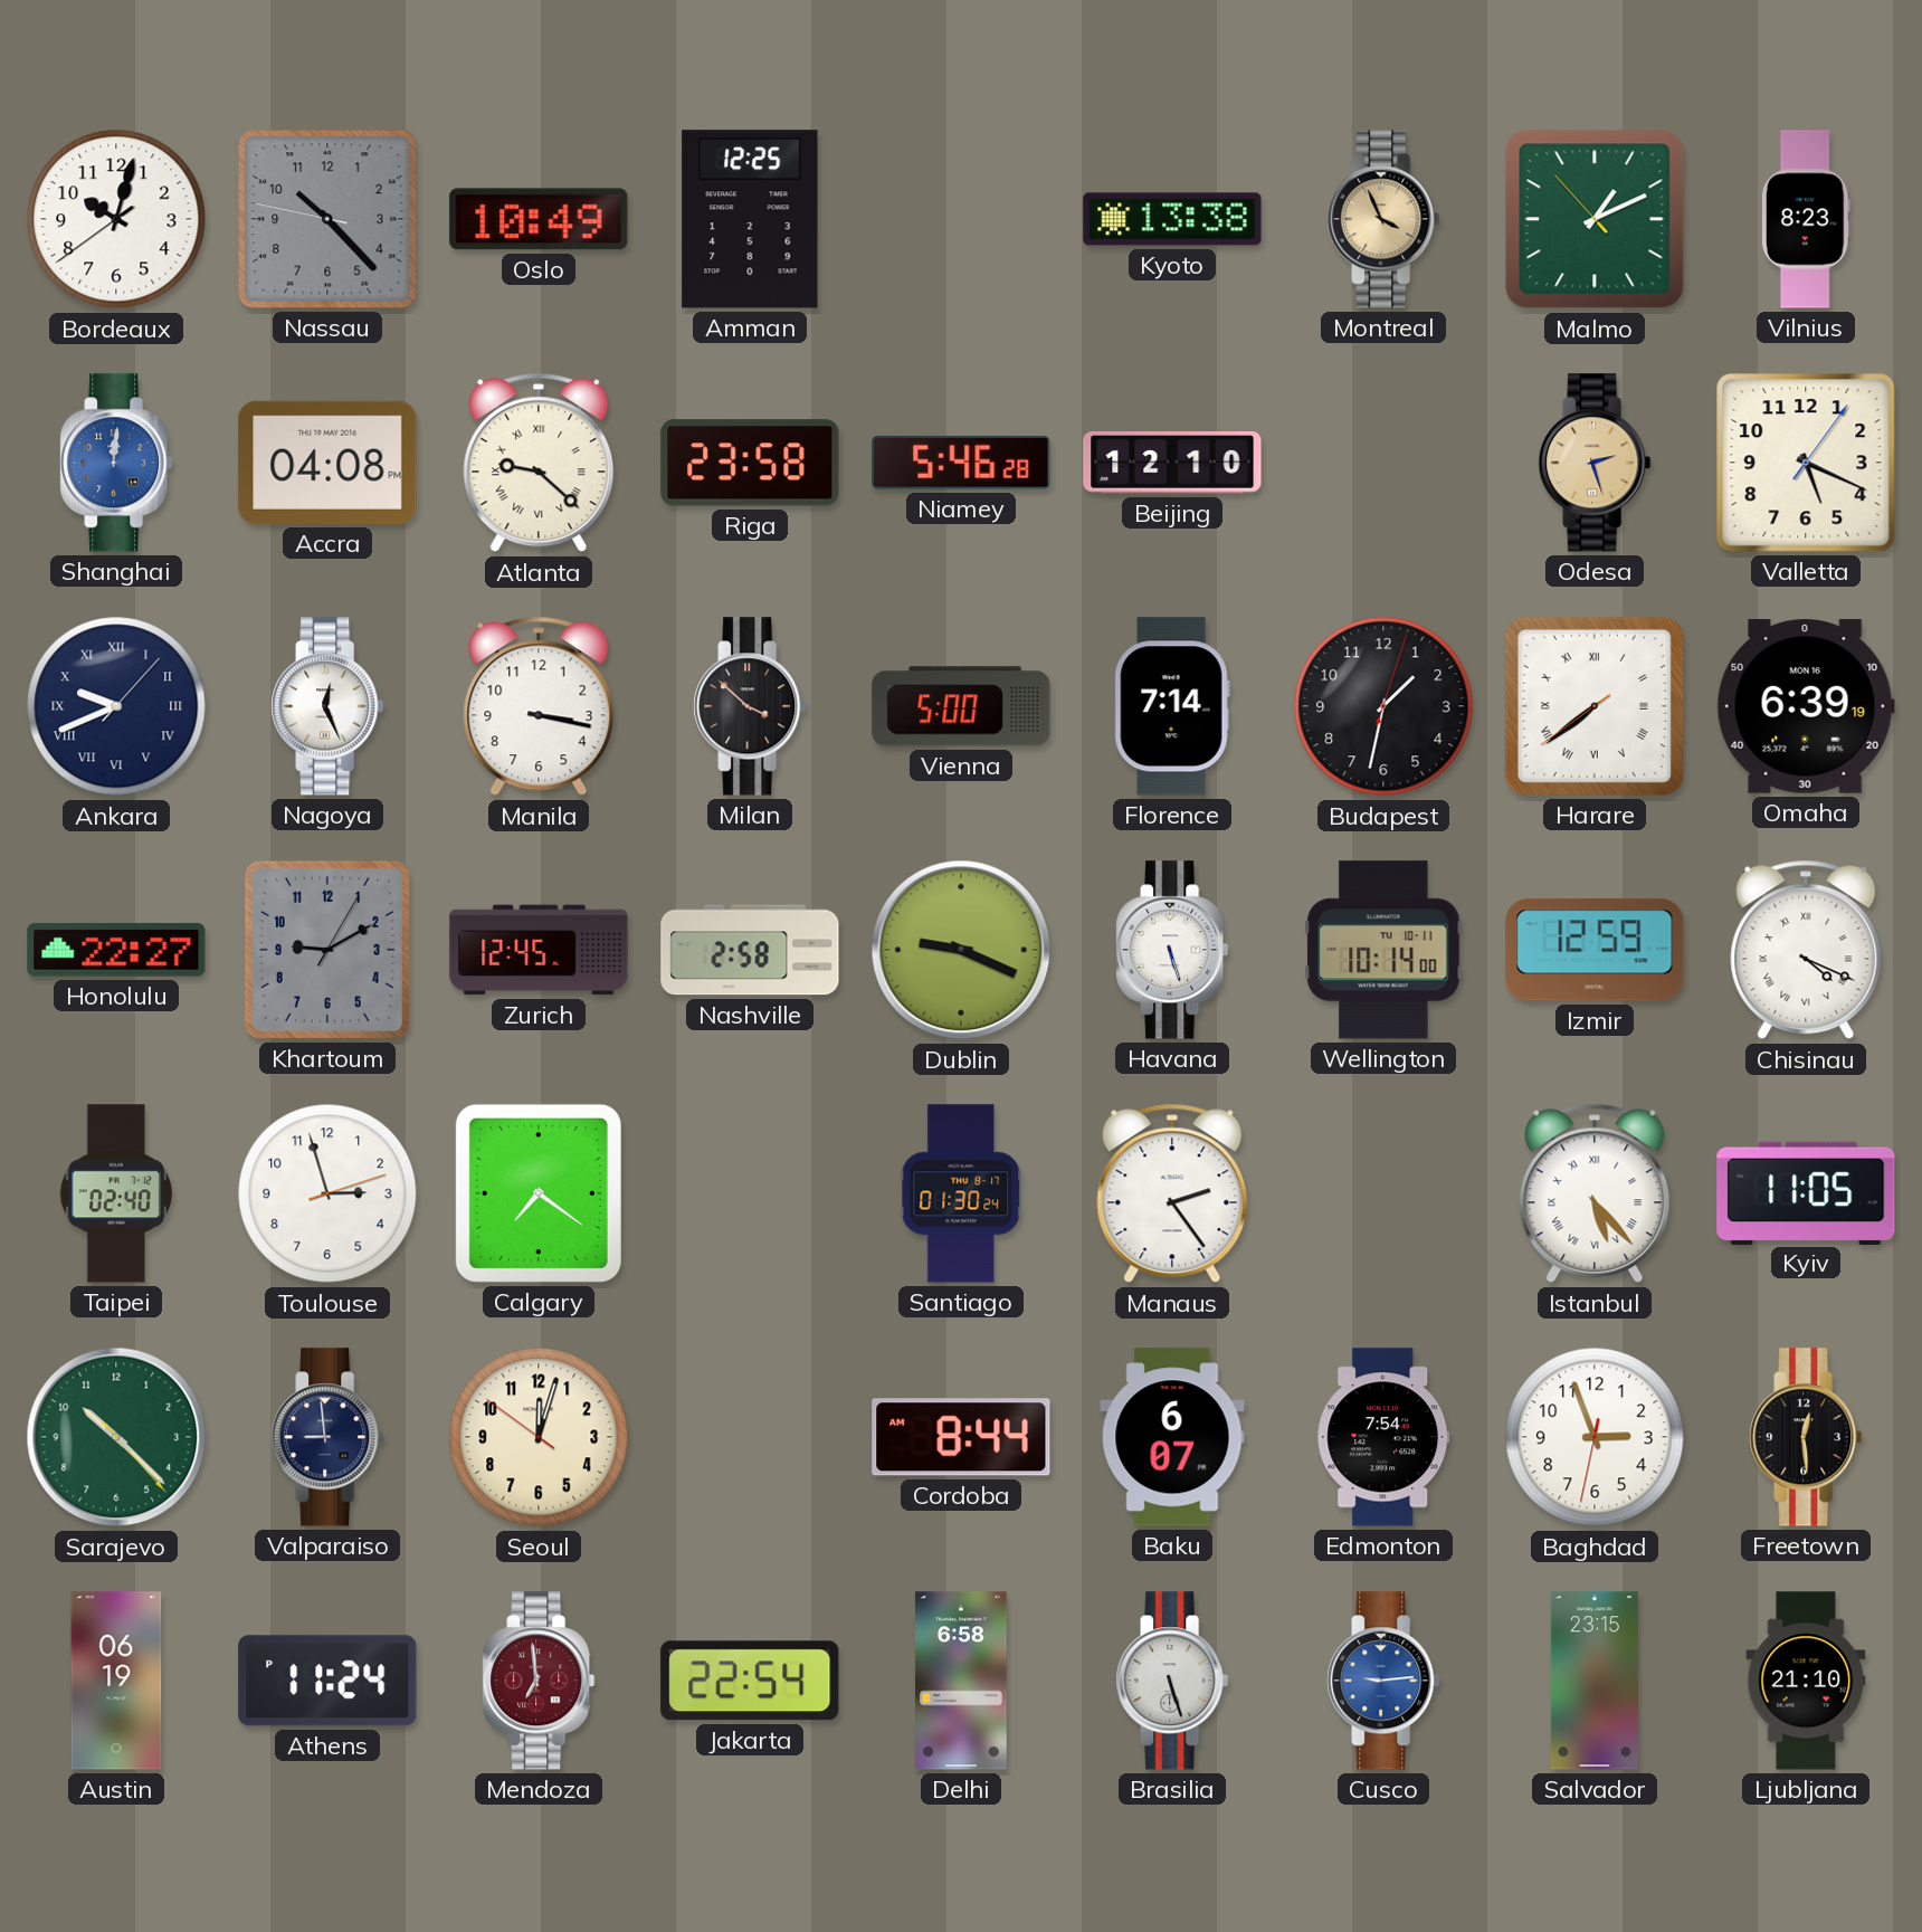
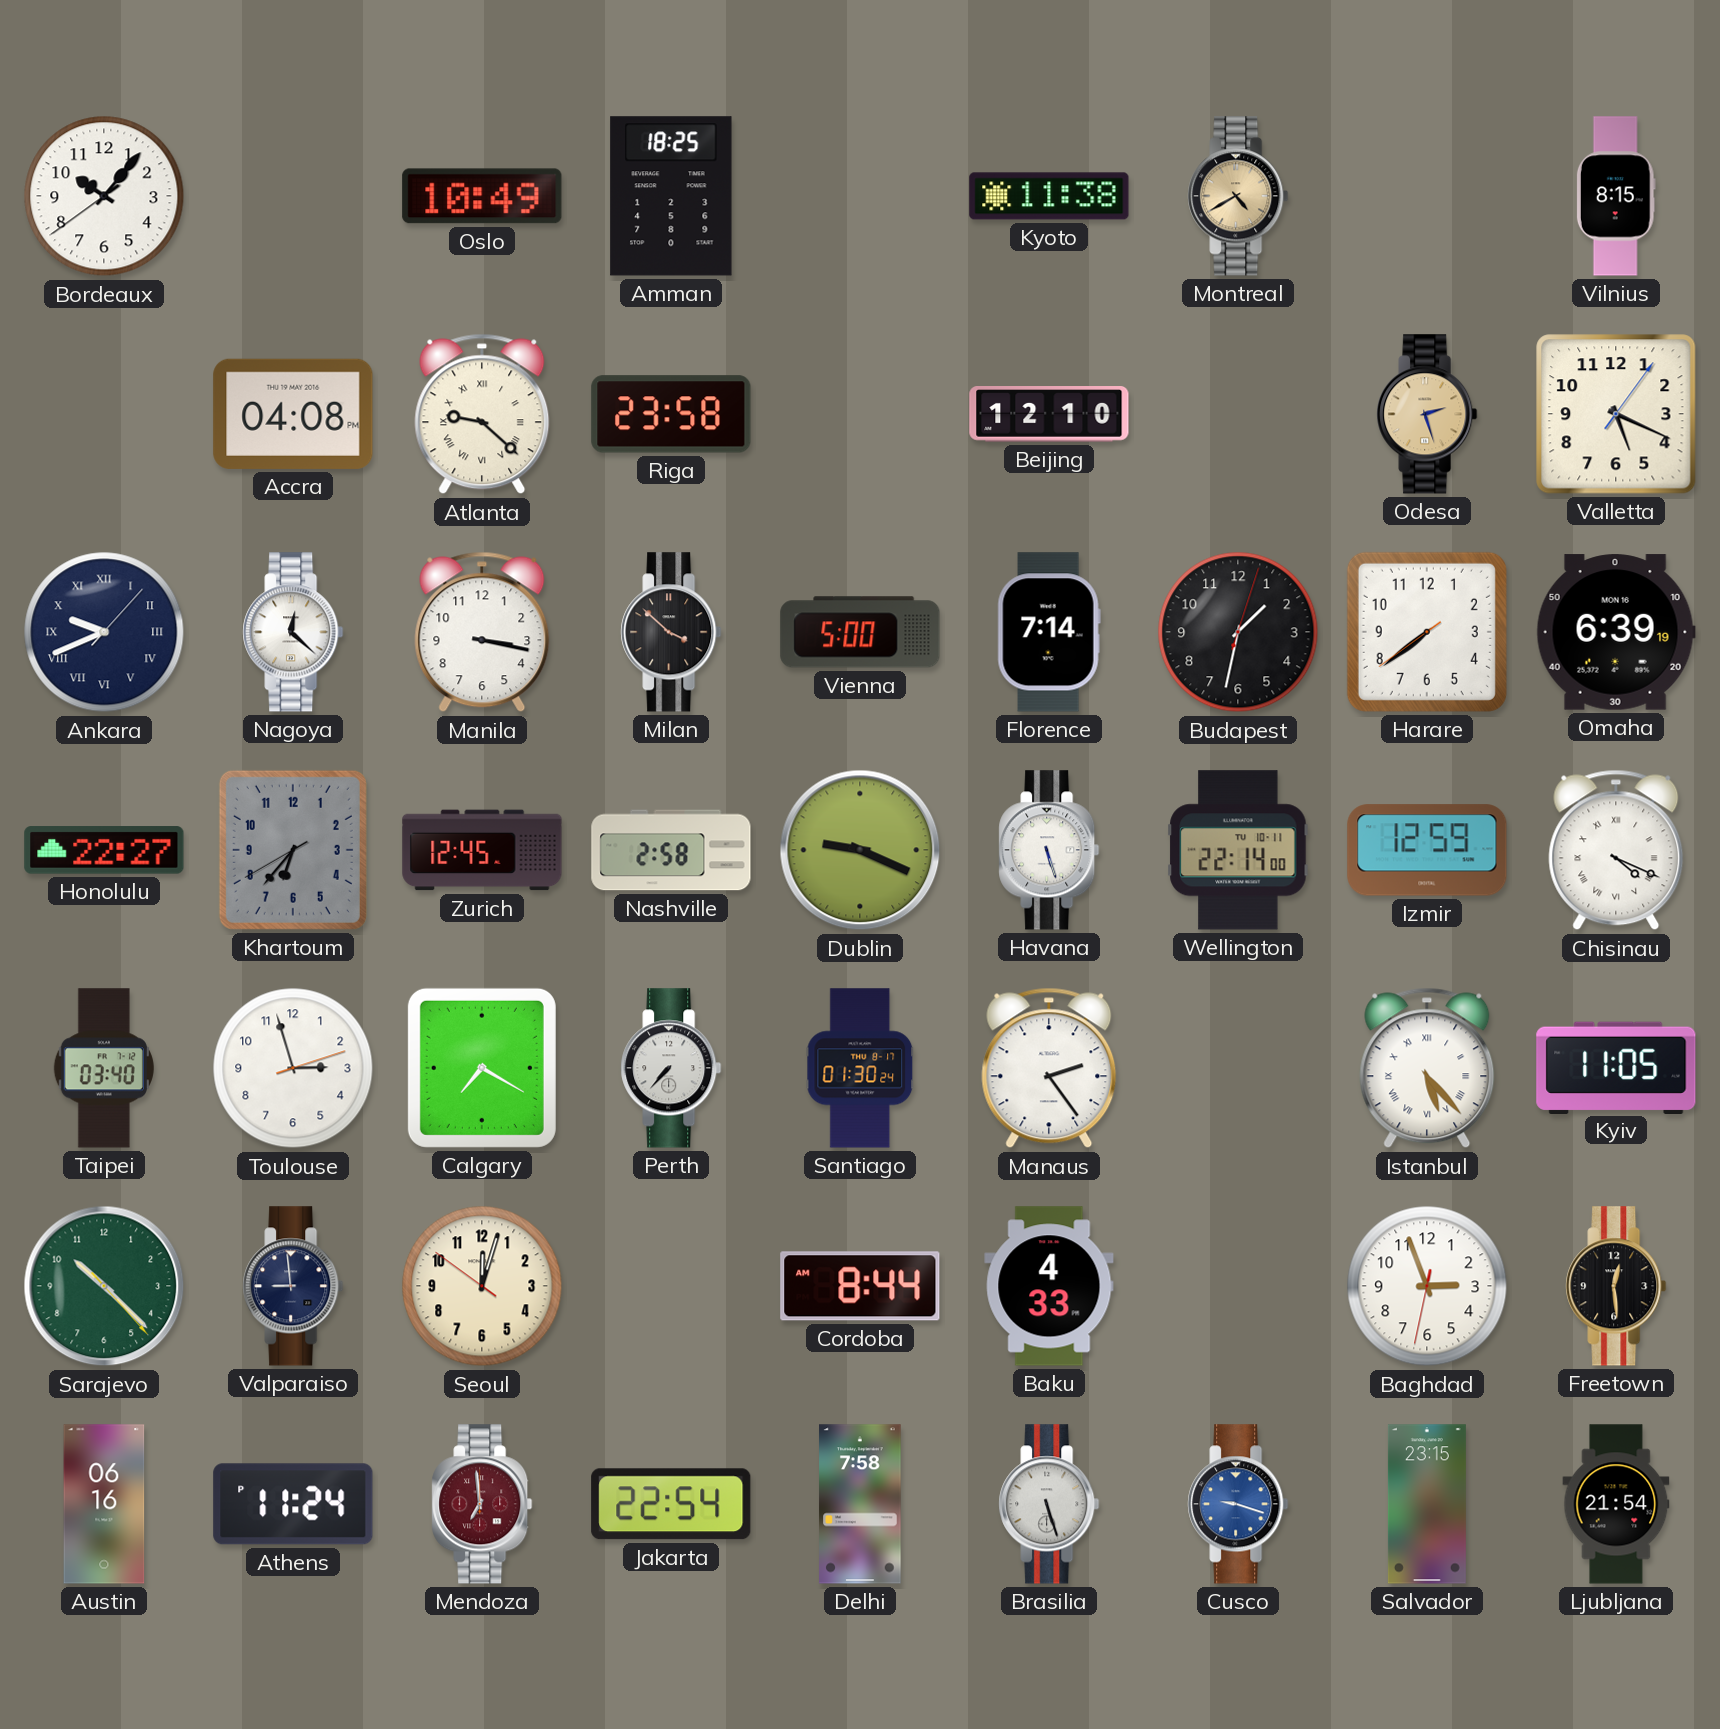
Bordeaux: 10:02 -> 10:06 (104, 196)
Nassau: 10:22 -> none (327, 219)
Amman: 12:25 -> 18:25 (671, 196)
Kyoto: 13:38 -> 11:38 (1049, 196)
Montreal: 3:56 -> 4:40 (1238, 196)
Malmo: 1:10 -> none (1595, 219)
Vilnius: 8:23 -> 8:15 (1616, 196)
Shanghai: 12:01 -> none (116, 463)
Niamey: 5:46 -> none (961, 463)
Nagoya: 12:26 -> 12:22 (293, 632)
Harare numerals: Roman -> Arabic (1427, 632)
Khartoum: 9:10 -> 6:36 (293, 850)
Wellington: 10:14 -> 22:14 (1238, 850)
Taipei: 02:40 -> 03:40 (104, 1068)
Calgary: 7:21 -> 7:20 (482, 1068)
Perth: none -> 7:37 (671, 1068)
Baku: 6:07 -> 4:33 (1049, 1286)
Edmonton: 7:54 -> none (1383, 1437)
Austin: 06:19 -> 06:16 (104, 1504)
Delhi: 6:58 -> 7:58 (860, 1504)
Cusco: 9:14 -> 9:18 (1238, 1504)
Ljubljana: 21:10 -> 21:54 (1616, 1504)
